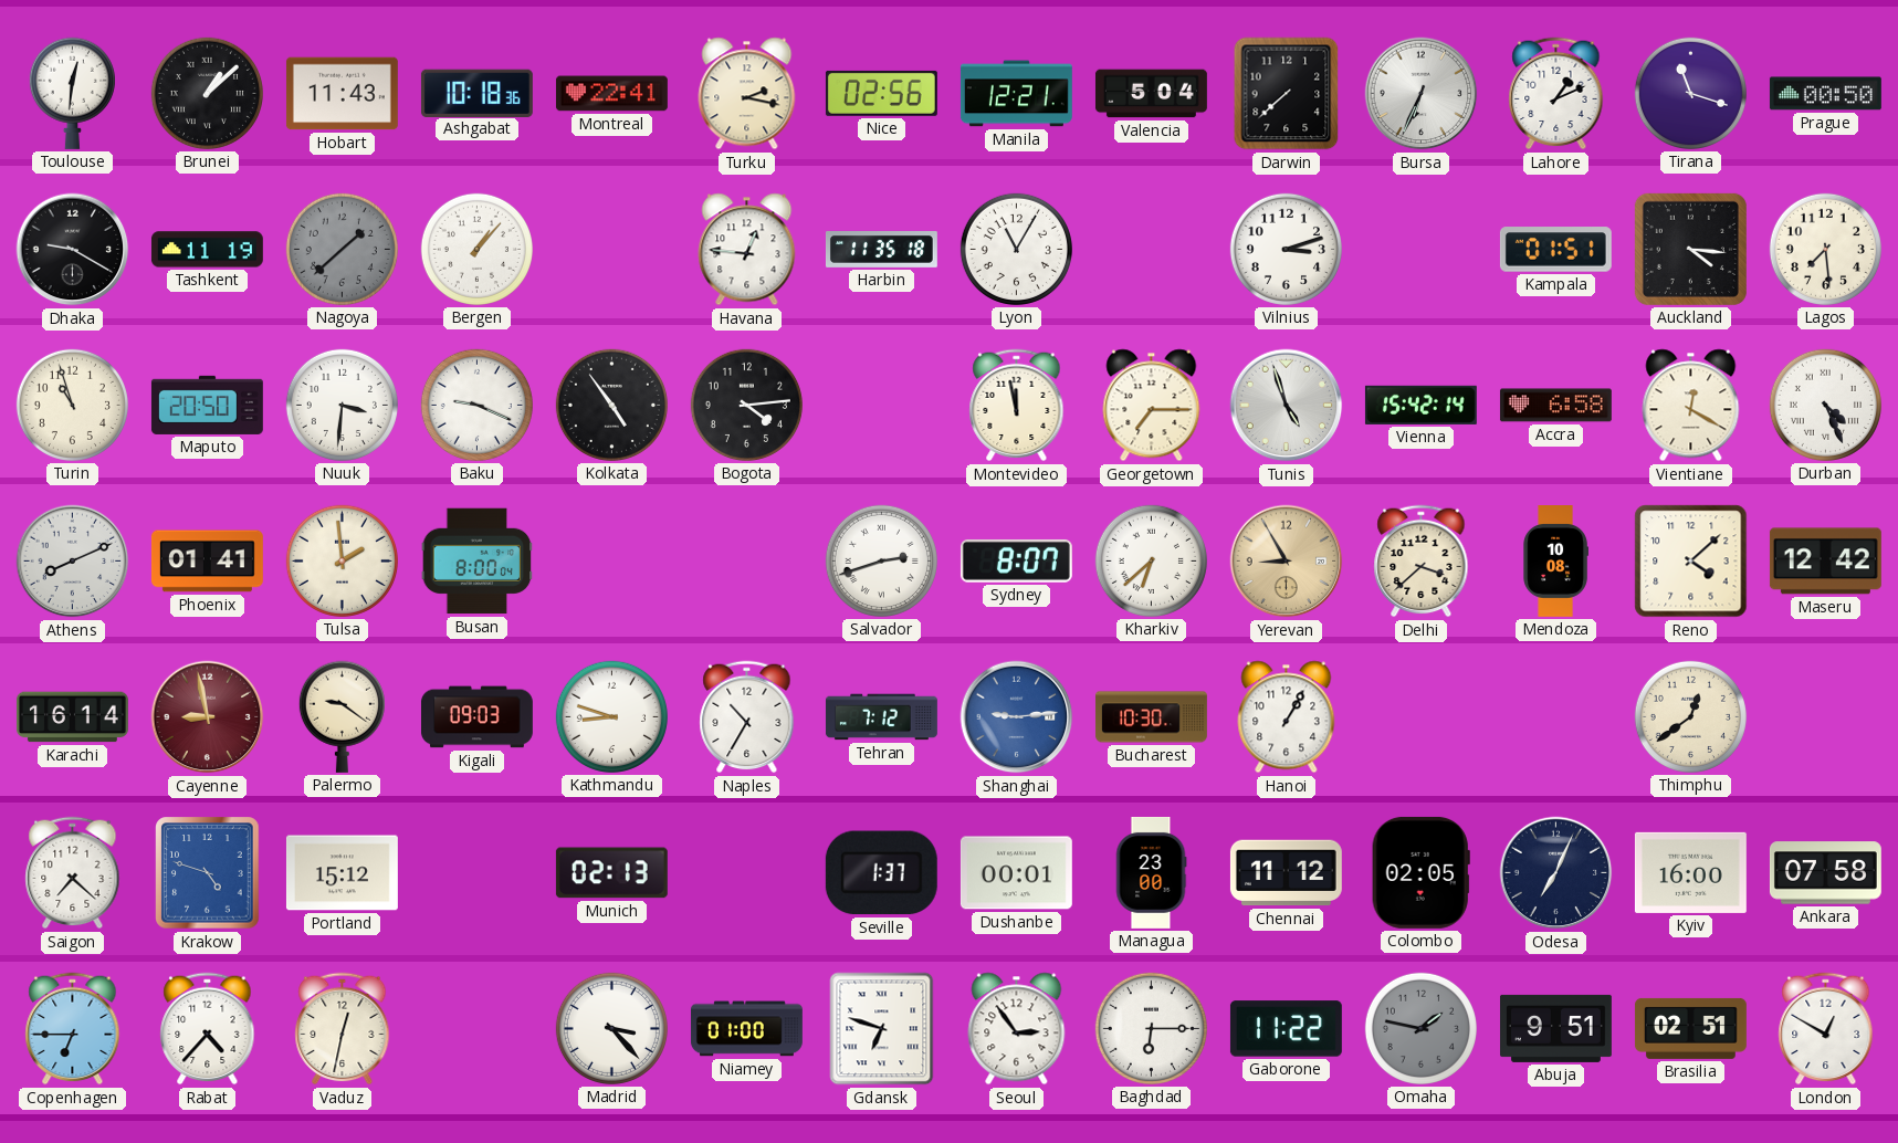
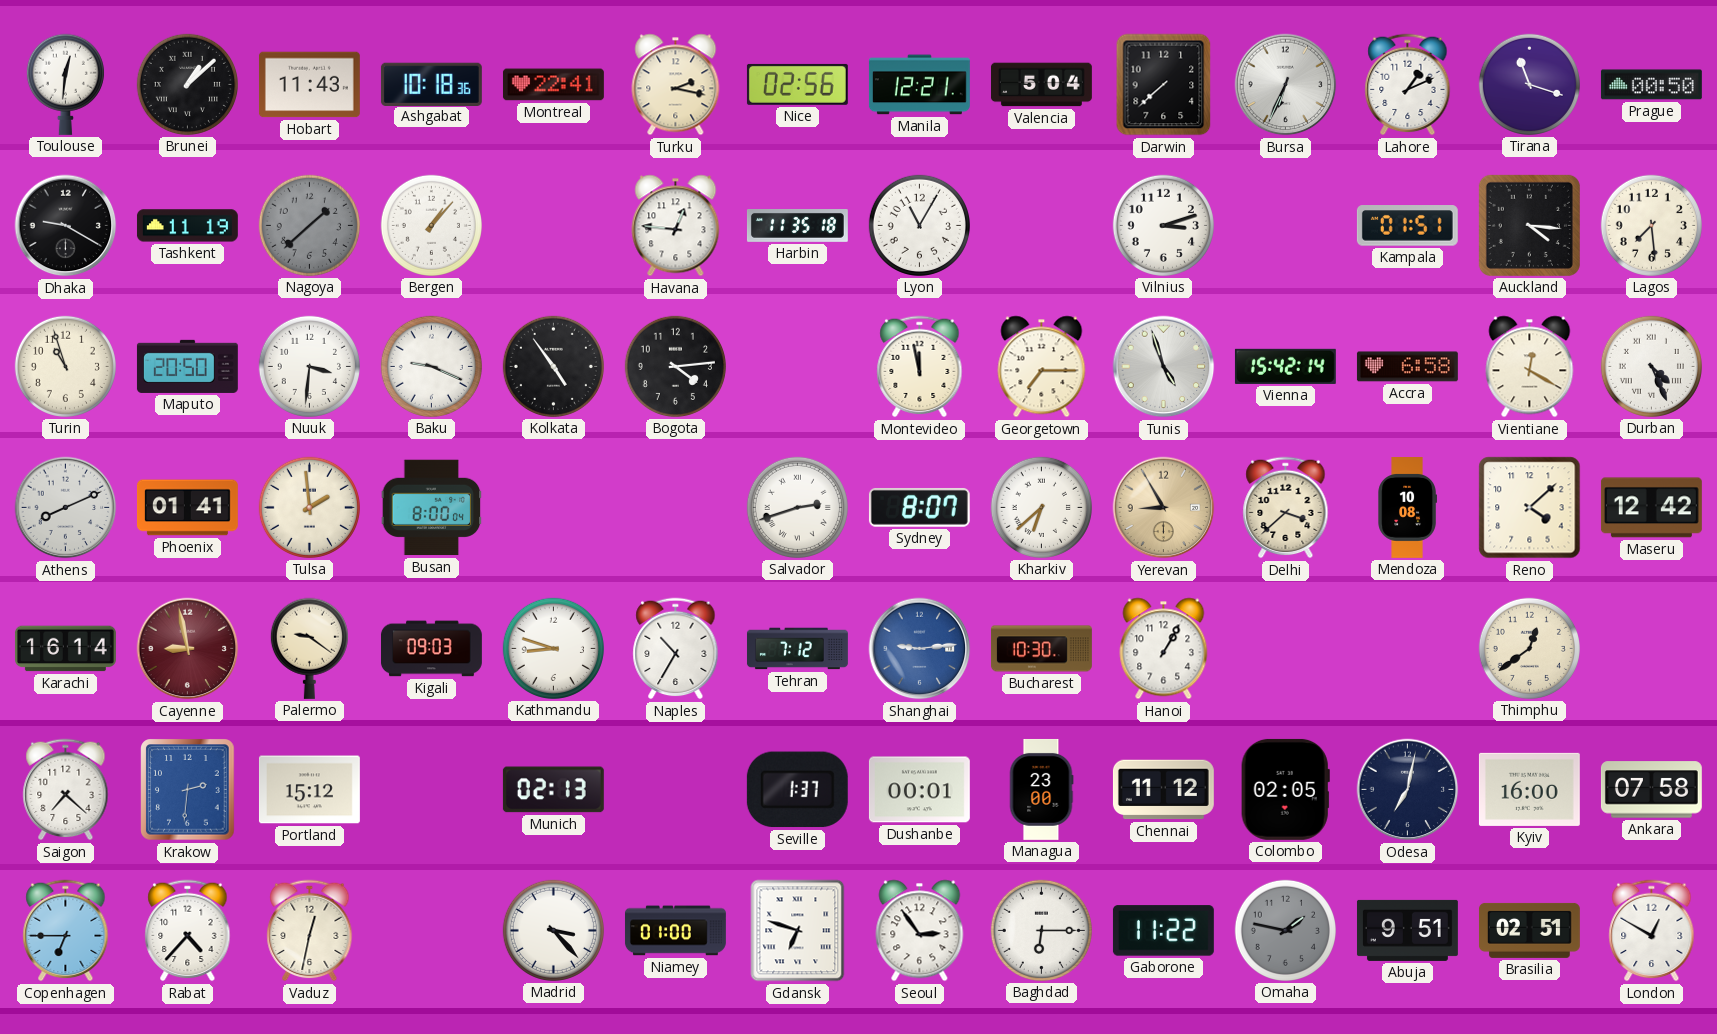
Krakow: 4:48 -> 2:31 (188, 790)
Odesa: 7:04 -> 7:02 (1408, 790)
